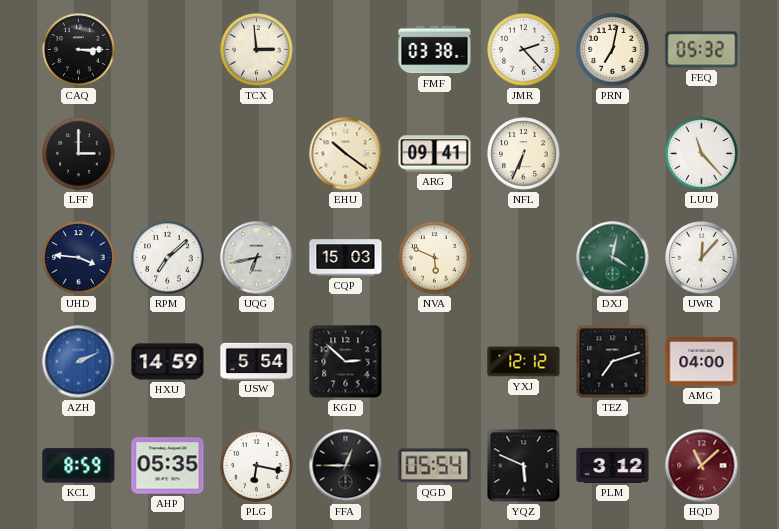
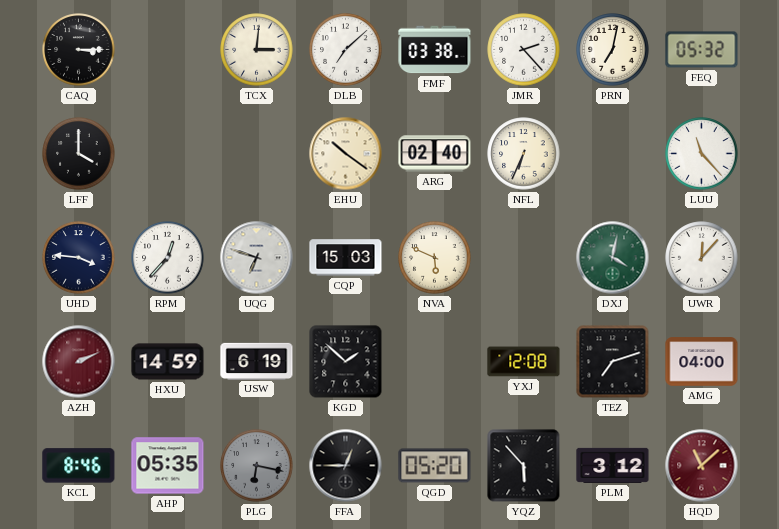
TCX: 2:59 -> 3:01 (257, 50)
DLB: none -> 7:08 (346, 50)
LFF: 3:00 -> 4:00 (79, 154)
ARG: 09:41 -> 02:40 (435, 154)
RPM: 7:08 -> 12:37 (168, 258)
UQG: 6:43 -> 6:48 (257, 258)
AZH dial: blue -> burgundy (79, 362)
USW: 5:54 -> 6:19 (257, 361)
KGD: 2:52 -> 1:52 (346, 362)
YXJ: 12:12 -> 12:08 (524, 362)
KCL: 8:59 -> 8:46 (79, 466)
PLG dial: white -> grey (257, 466)
QGD: 05:54 -> 05:20 (435, 466)
YQZ: 5:49 -> 5:53 (524, 466)
